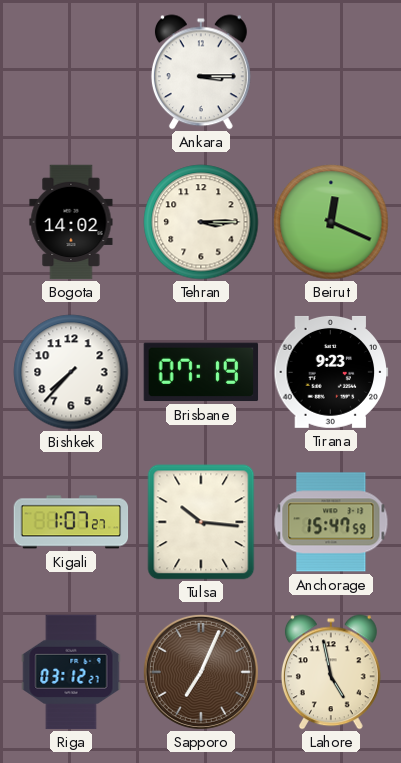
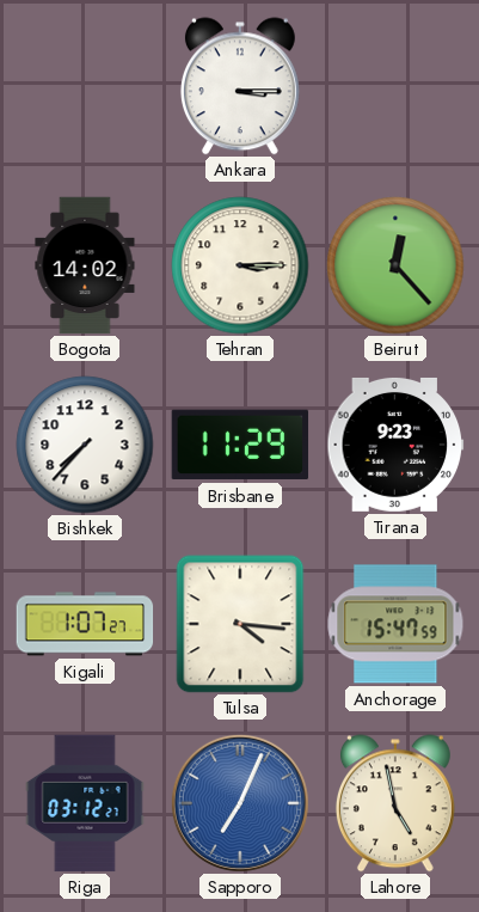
Beirut: 12:19 -> 12:23 (395, 265)
Brisbane: 07:19 -> 11:29 (240, 445)
Tulsa: 10:16 -> 4:16 (240, 624)
Sapporo dial: brown -> blue (240, 803)
